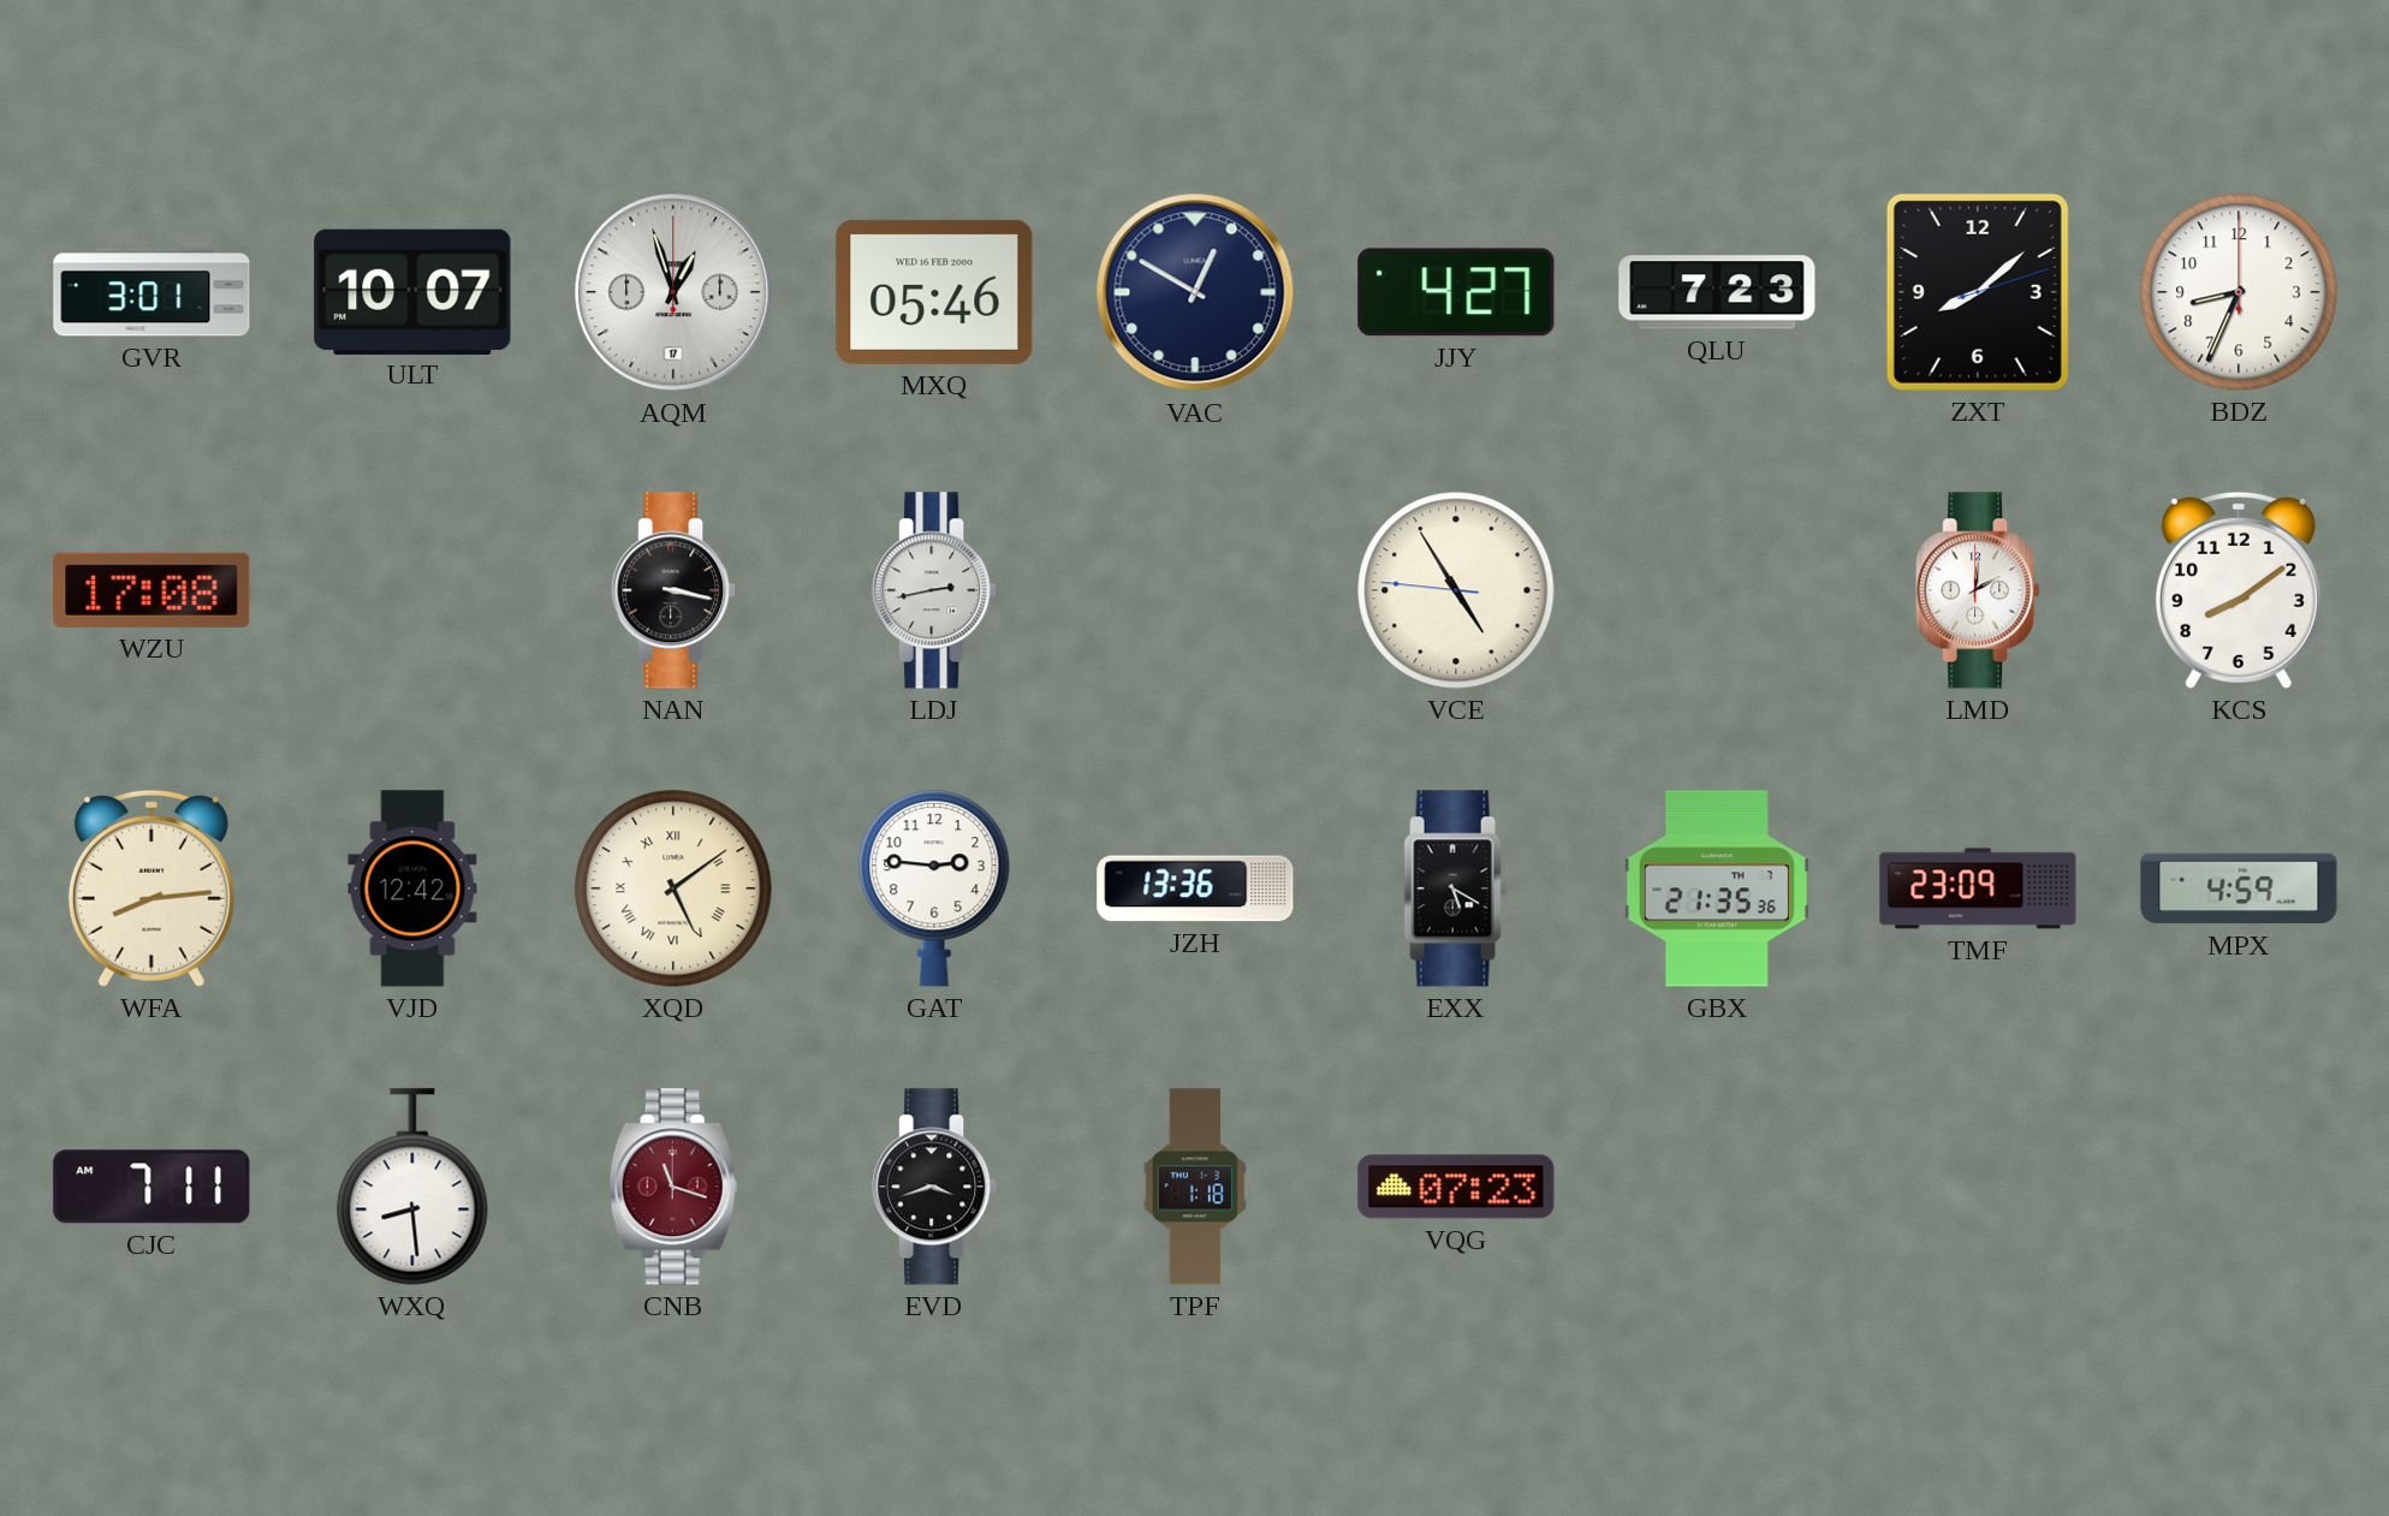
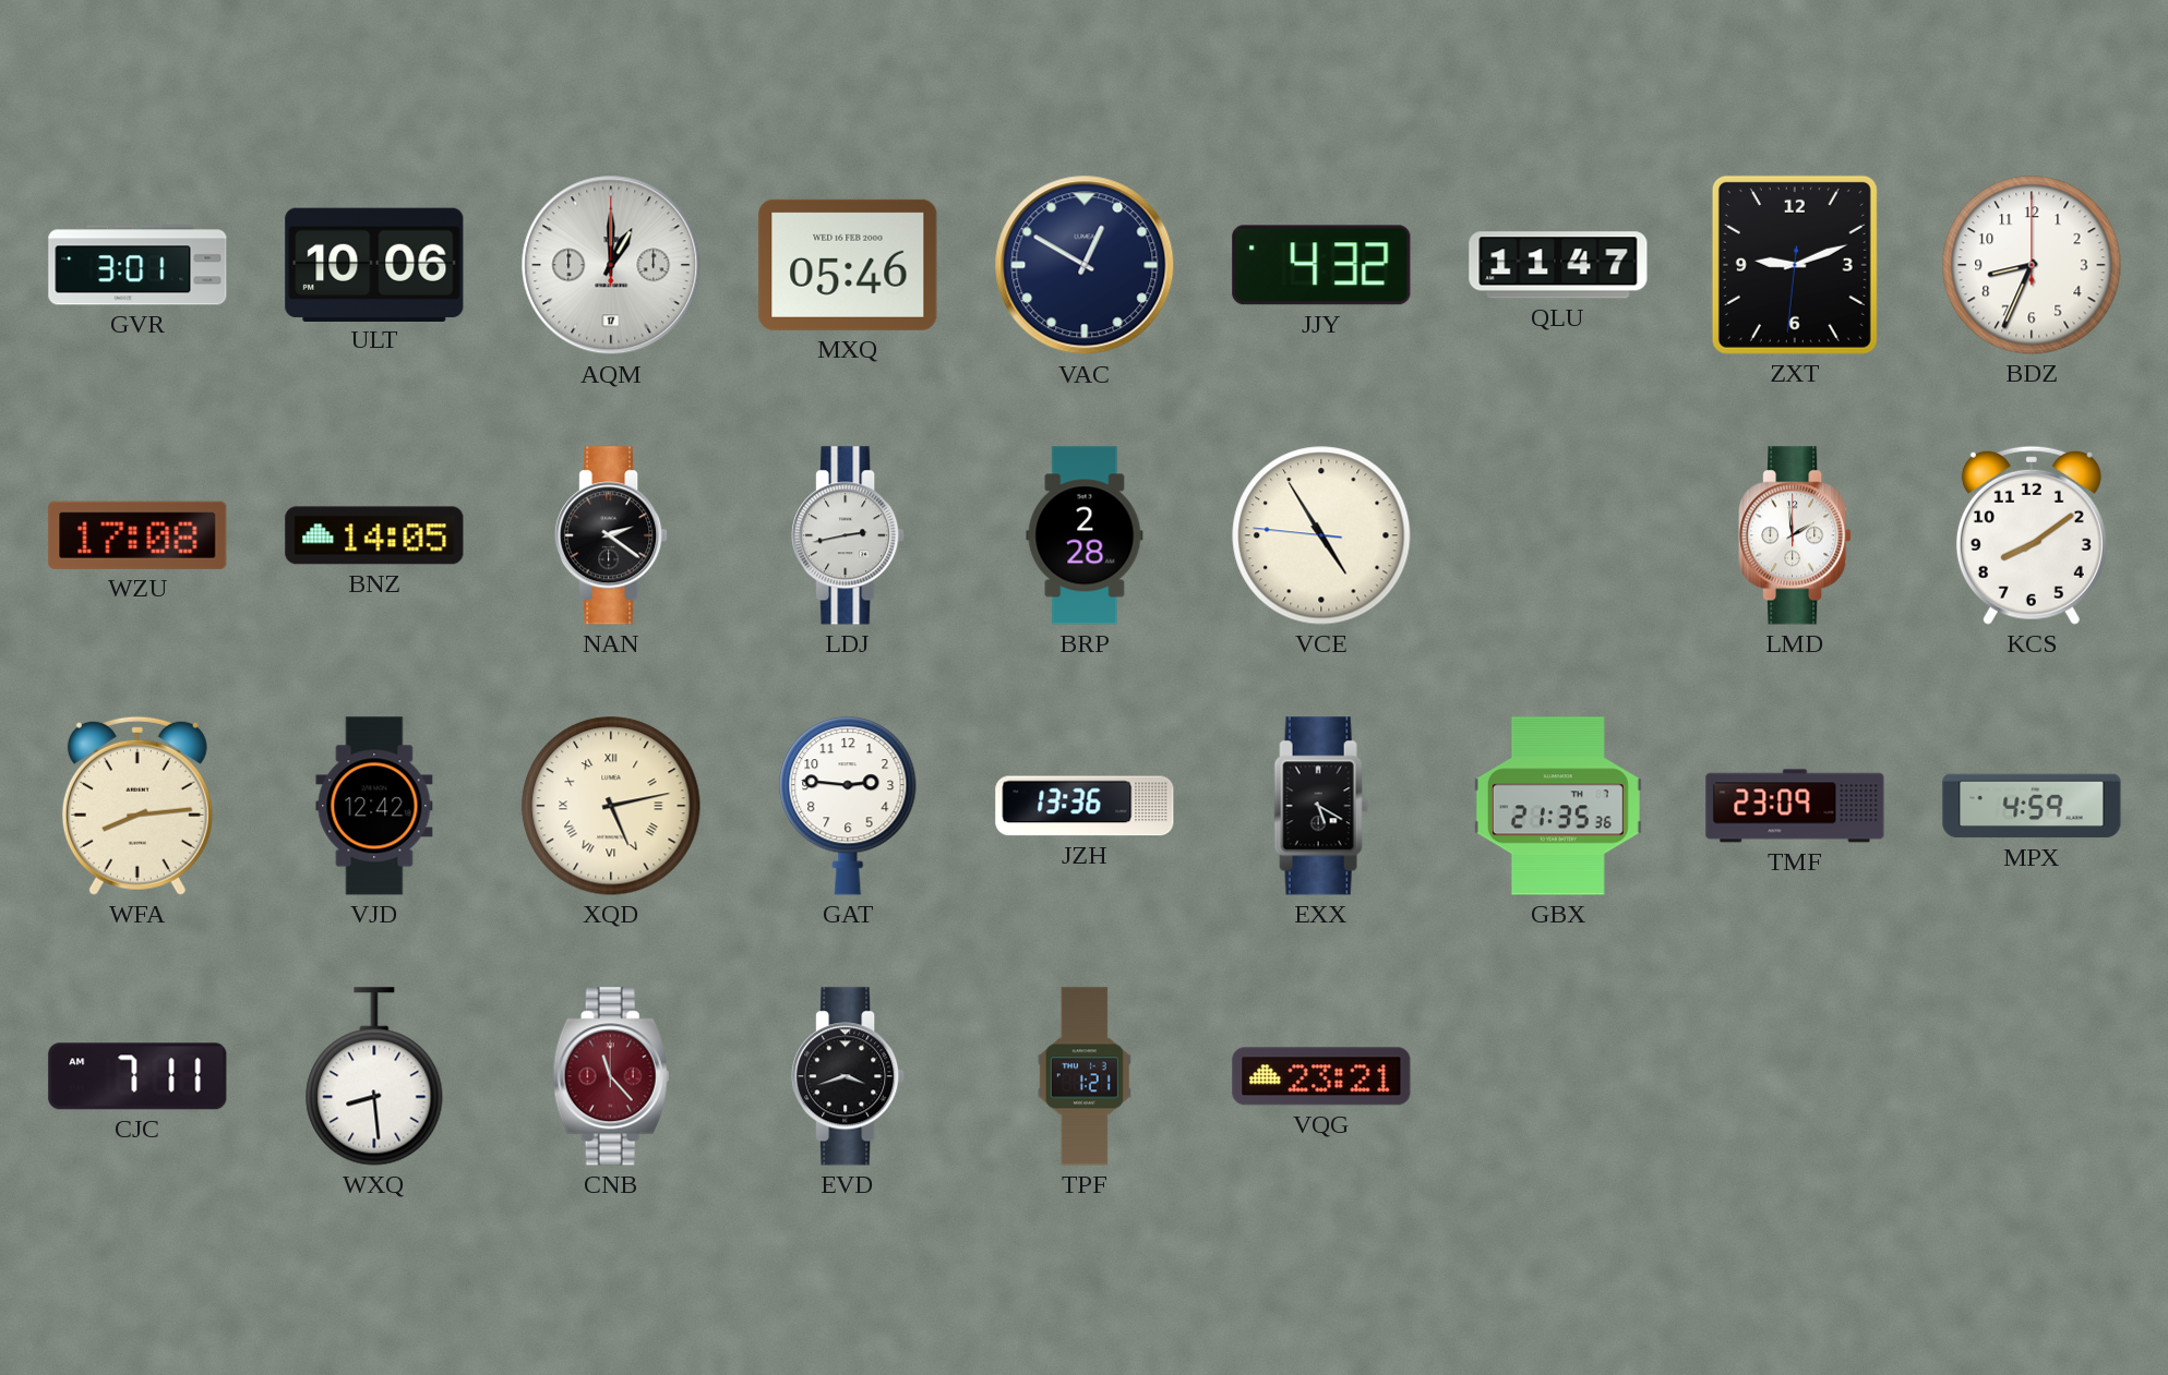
ULT: 10:07 -> 10:06 (374, 264)
AQM: 12:57 -> 1:00 (611, 265)
JJY: 4:27 -> 4:32 (1321, 265)
QLU: 7:23 -> 11:47 (1558, 265)
ZXT: 8:08 -> 9:11 (1795, 265)
BNZ: none -> 14:05 (374, 535)
NAN: 3:17 -> 2:21 (611, 535)
BRP: none -> 2:28 (1085, 535)
LMD: 2:01 -> 1:59 (1795, 535)
XQD: 5:09 -> 5:13 (611, 806)
CNB: 11:18 -> 11:23 (611, 1076)
TPF: 1:18 -> 1:21 (1085, 1076)
VQG: 07:23 -> 23:21 (1321, 1076)
